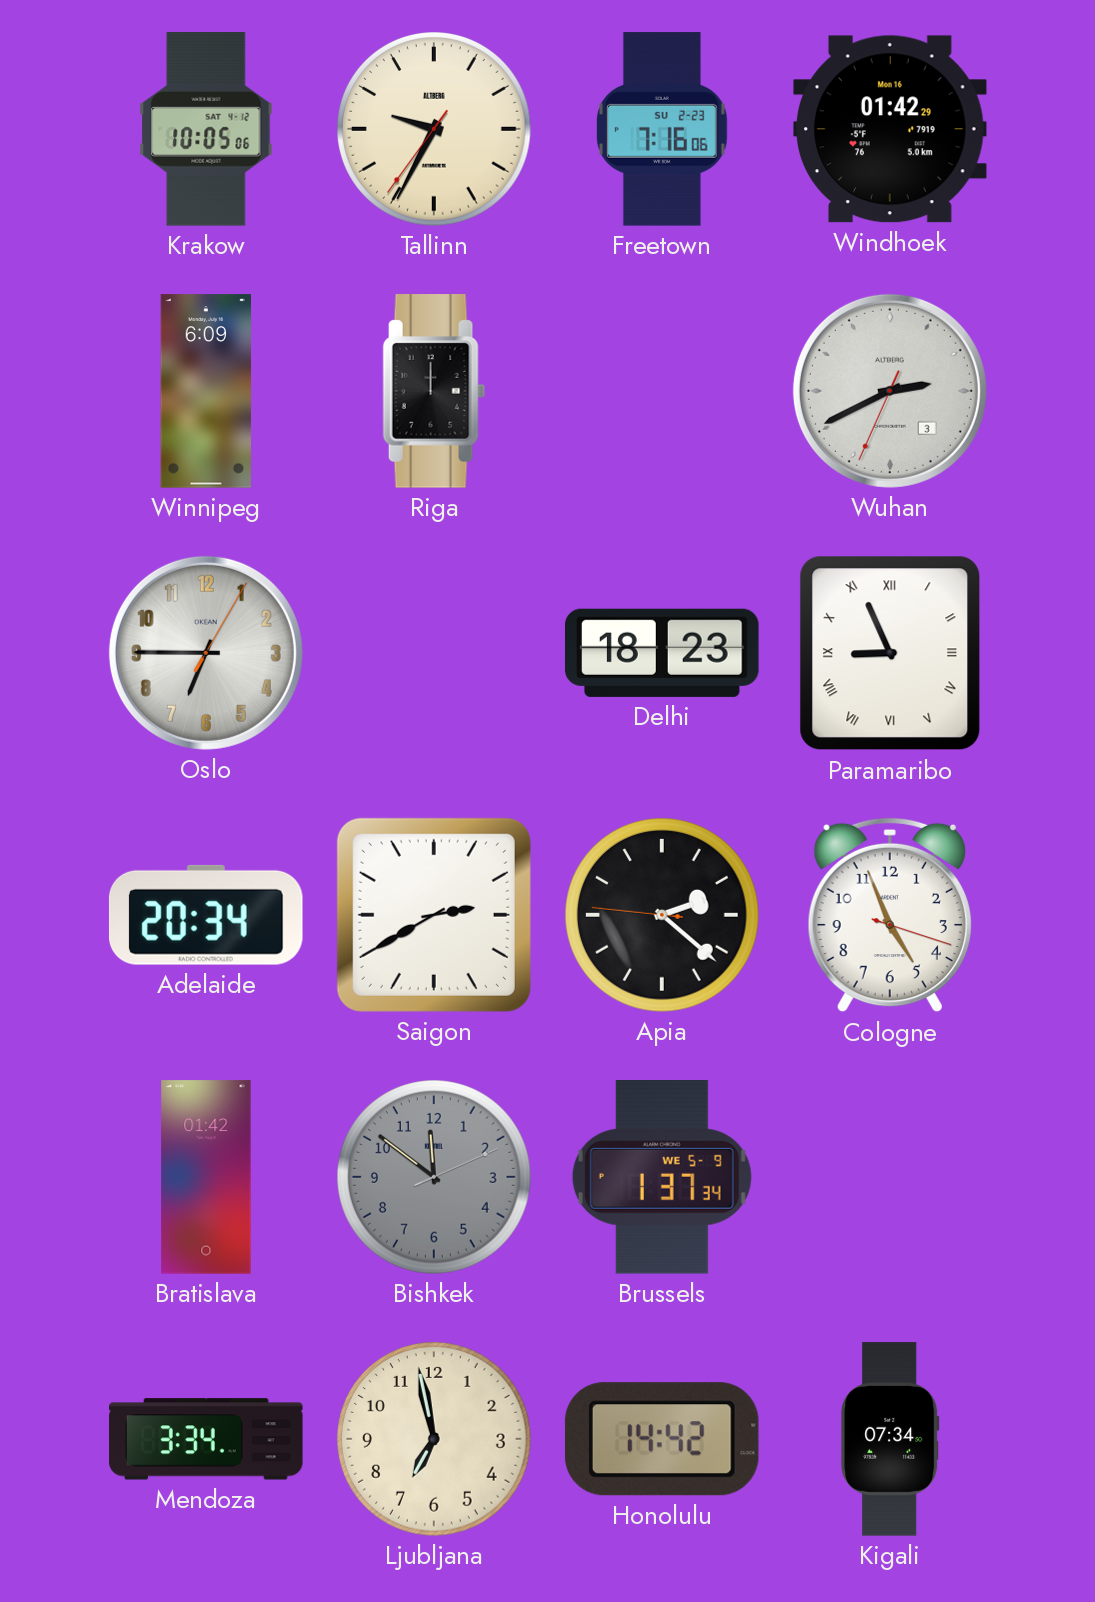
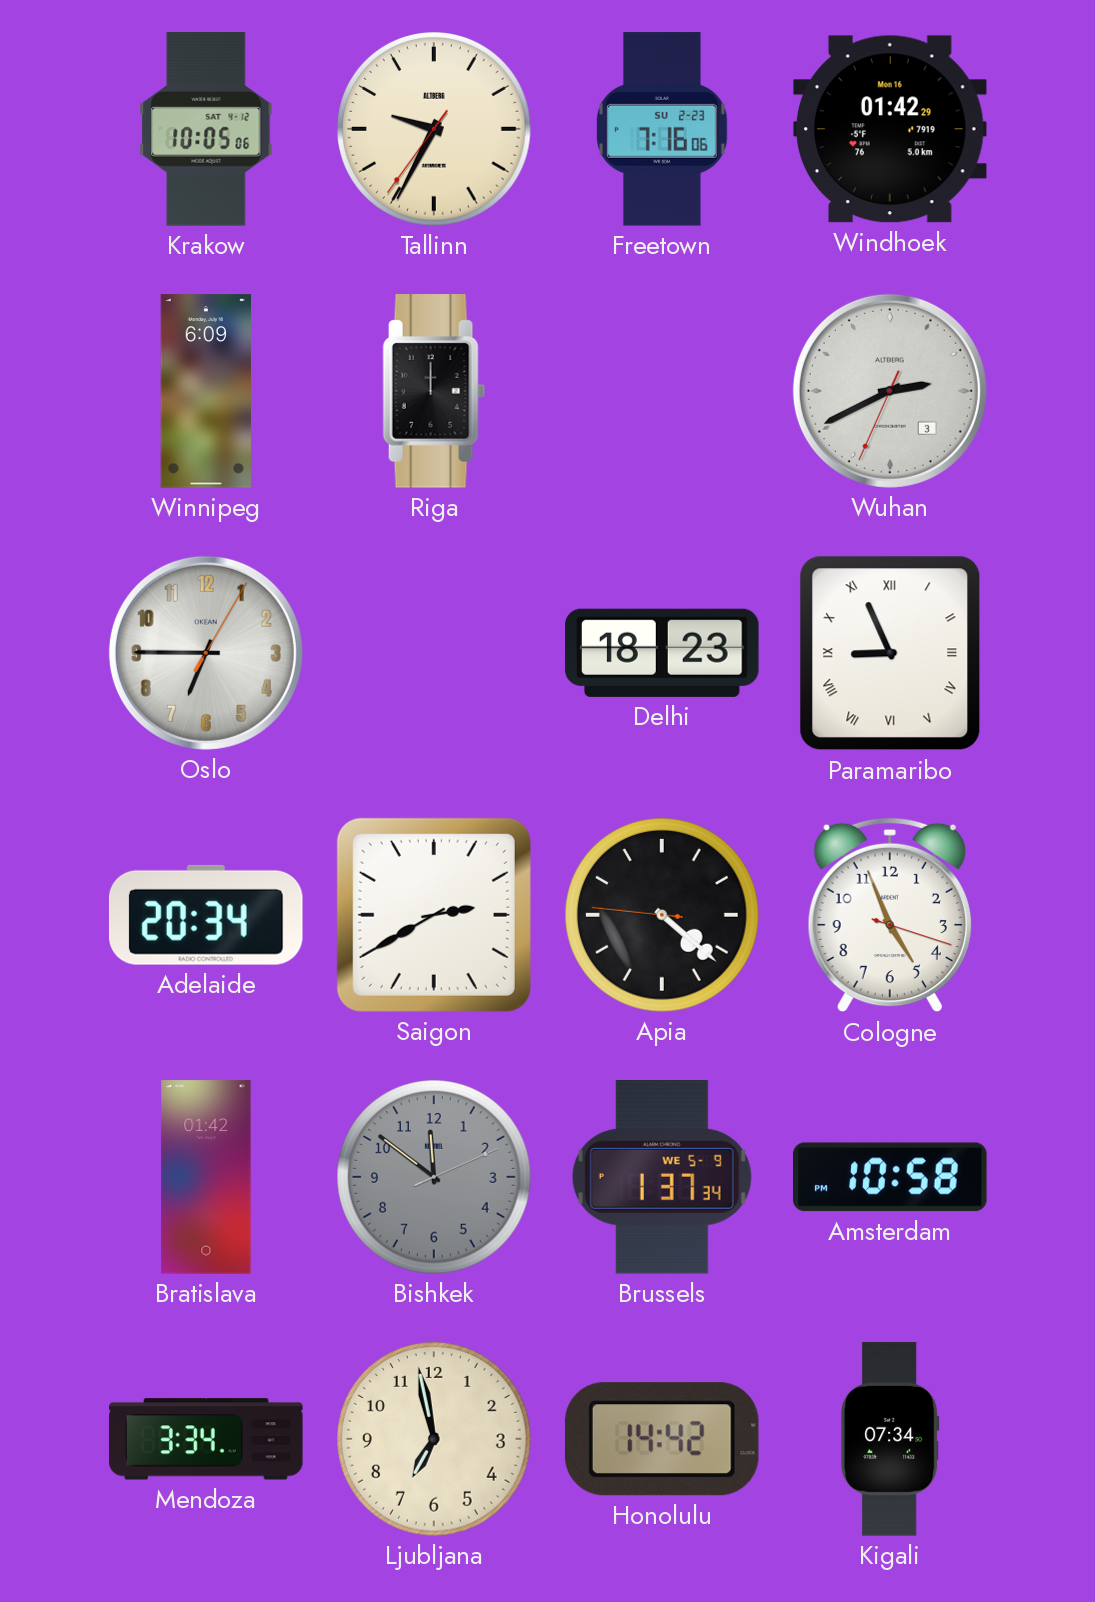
Apia: 2:21 -> 4:21 (663, 916)
Amsterdam: none -> 10:58 (890, 1177)
